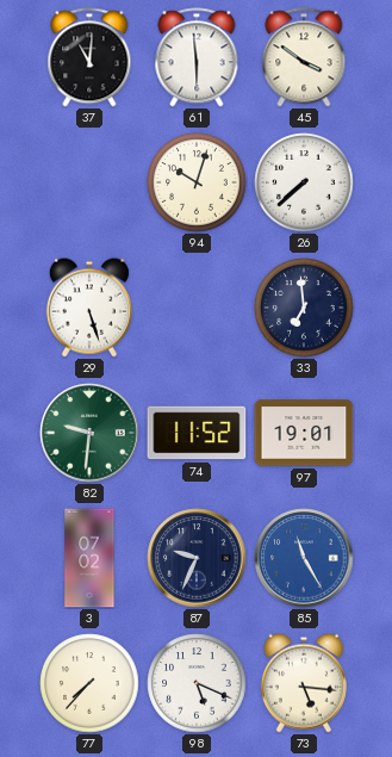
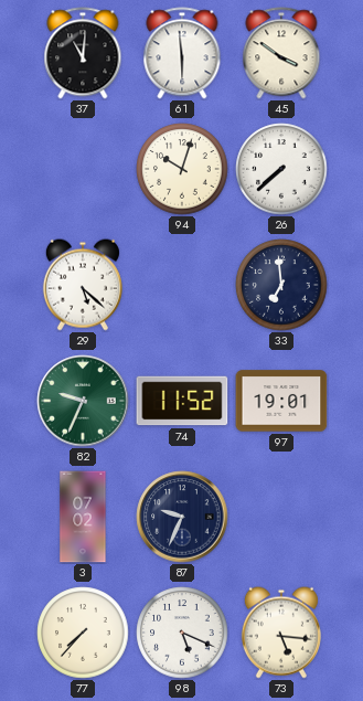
29: 5:27 -> 5:22 (83, 285)
82: 9:31 -> 9:34 (83, 401)
85: 11:25 -> none (304, 558)
